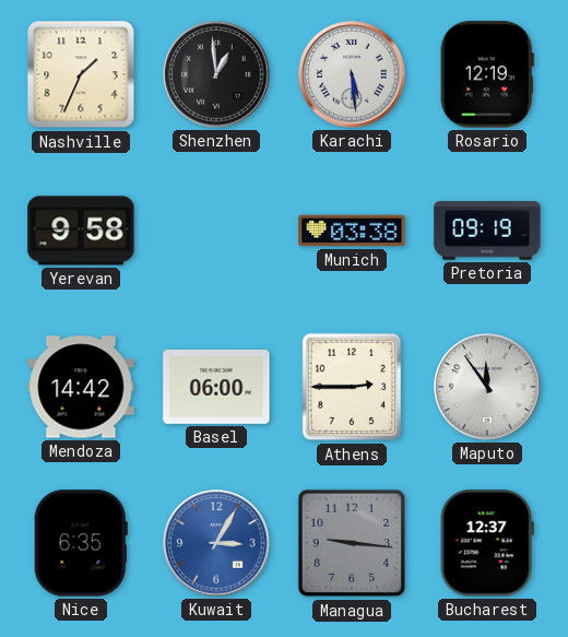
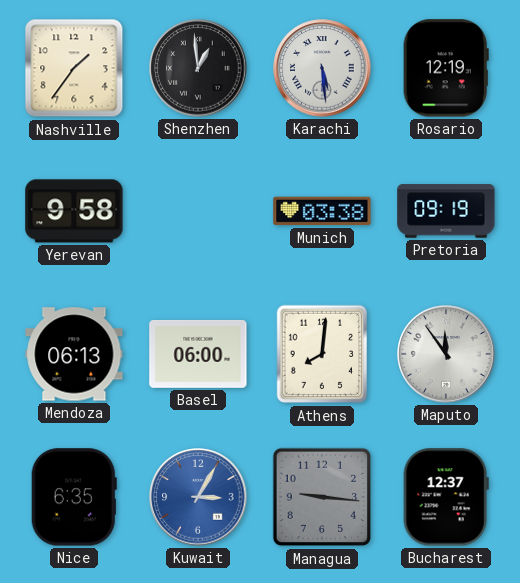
Nashville: 1:34 -> 1:36 (74, 68)
Mendoza: 14:42 -> 06:13 (74, 354)
Athens: 2:45 -> 8:01 (322, 354)
